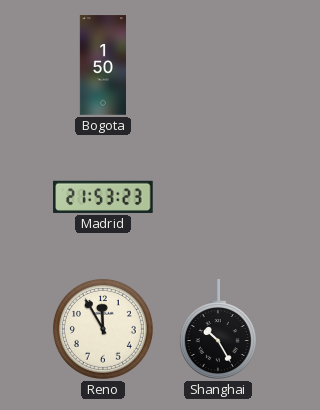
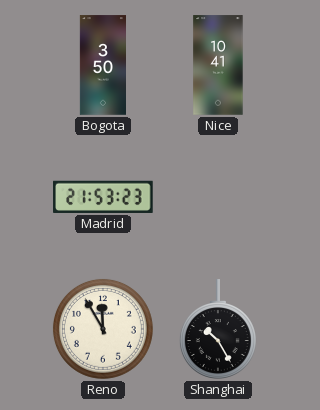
Bogota: 1:50 -> 3:50 (102, 65)
Nice: none -> 10:41 (218, 65)
